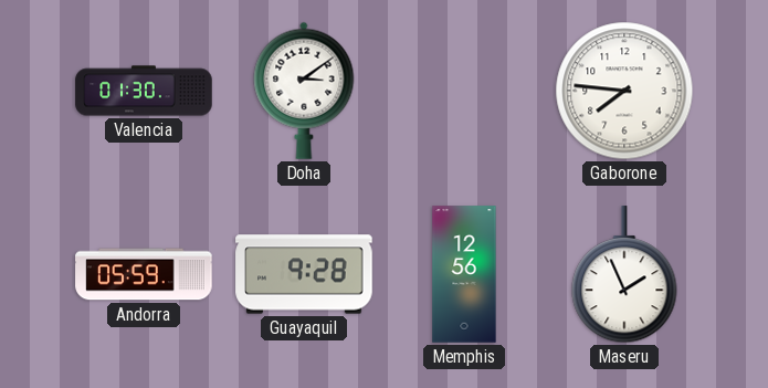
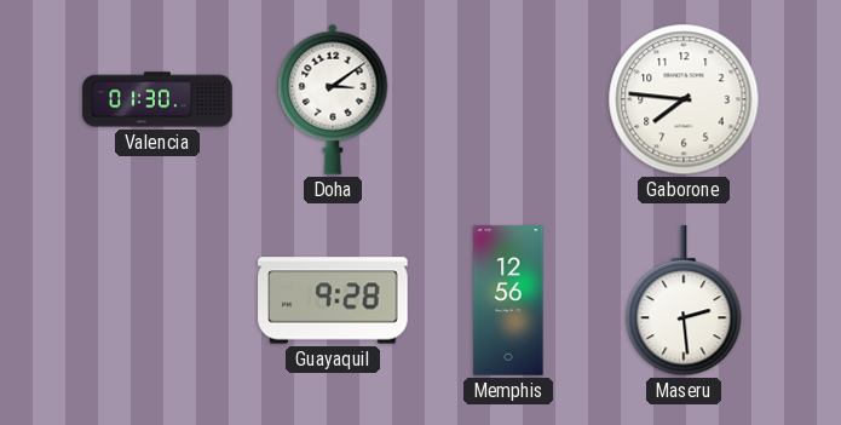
Andorra: 05:59 -> none (144, 274)
Maseru: 1:56 -> 2:29 (684, 301)
